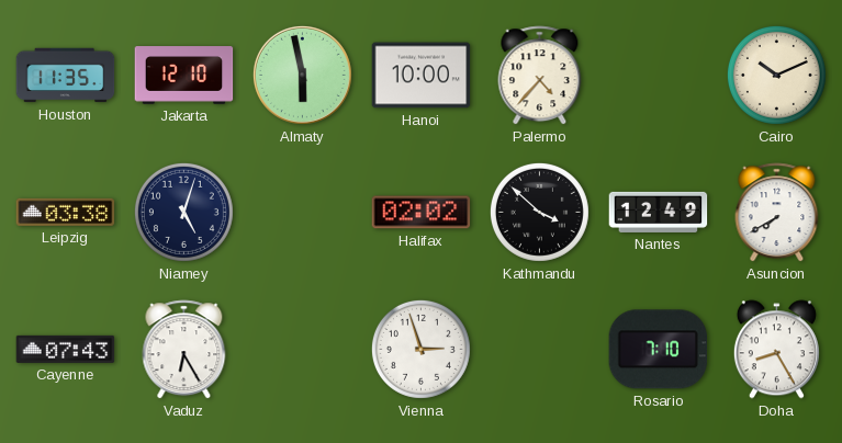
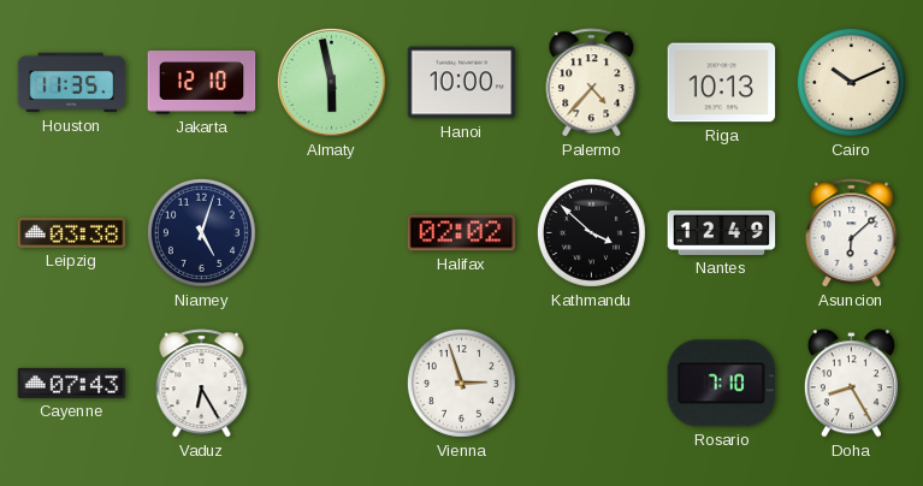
Riga: none -> 10:13 (722, 83)
Asuncion: 7:40 -> 6:08 (852, 233)
